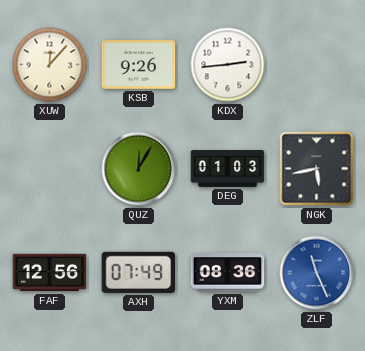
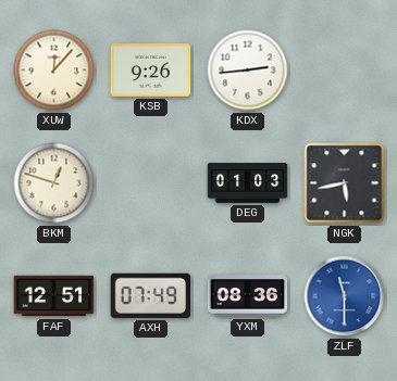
BKM: none -> 12:48 (54, 183)
QUZ: 12:05 -> none (139, 169)
FAF: 12:56 -> 12:51 (54, 296)
ZLF: 11:26 -> 11:30 (345, 296)
